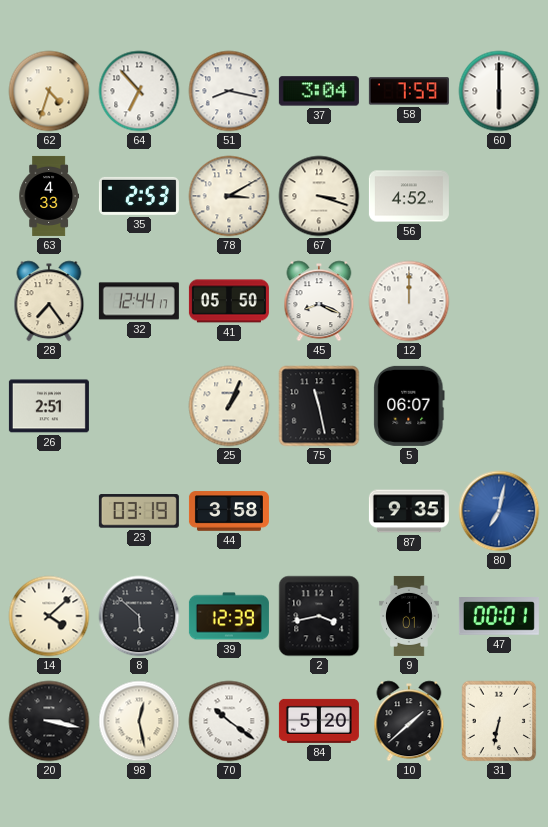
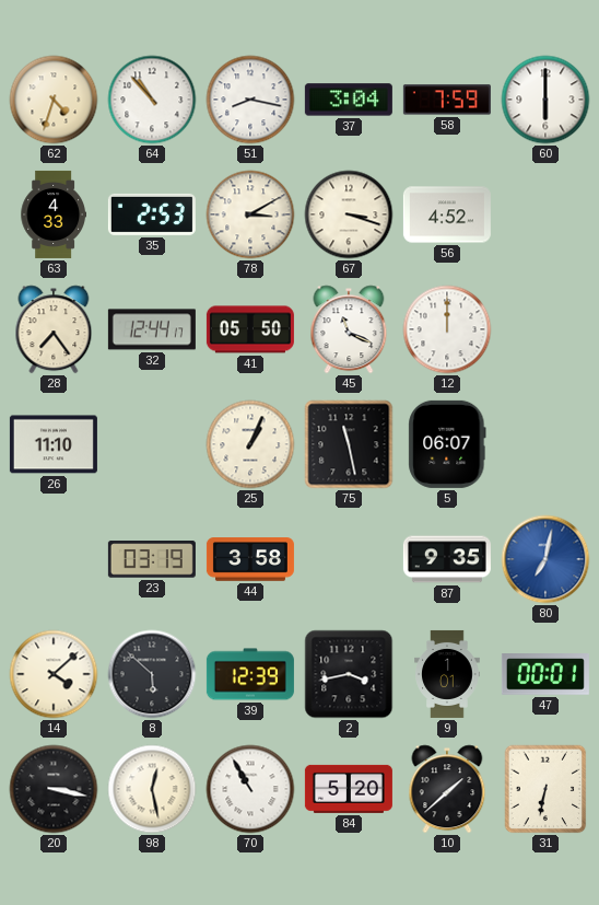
64: 6:53 -> 10:53 (152, 100)
45: 8:19 -> 11:19 (349, 329)
26: 2:51 -> 11:10 (54, 444)
70: 10:21 -> 10:55 (250, 789)
